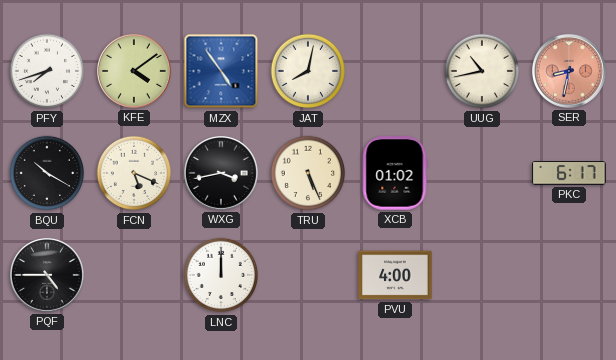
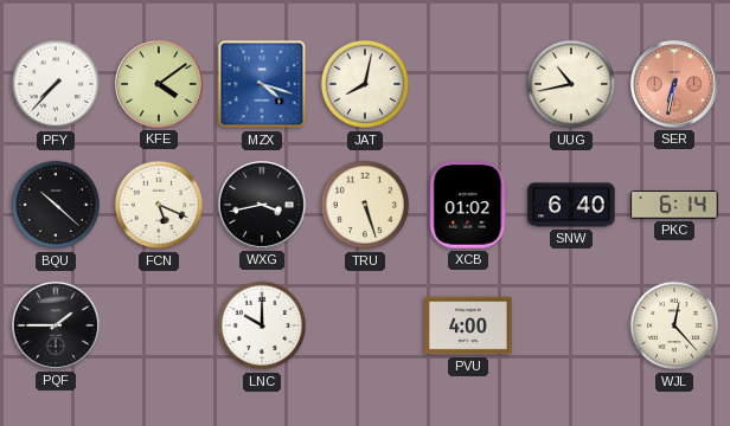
PFY: 7:42 -> 7:37 (56, 84)
MZX: 4:54 -> 4:18 (262, 84)
SER: 8:32 -> 6:32 (675, 85)
BQU: 10:20 -> 10:22 (56, 205)
TRU: 5:26 -> 5:27 (365, 205)
SNW: none -> 6:40 (571, 205)
PKC: 6:17 -> 6:14 (674, 205)
PQF: 4:45 -> 1:45 (57, 327)
LNC: 12:00 -> 10:00 (262, 325)
WJL: none -> 12:23 (674, 325)
